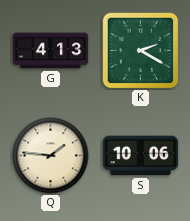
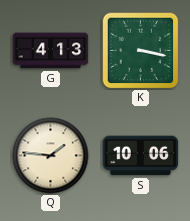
K: 2:20 -> 3:17 (140, 50)
